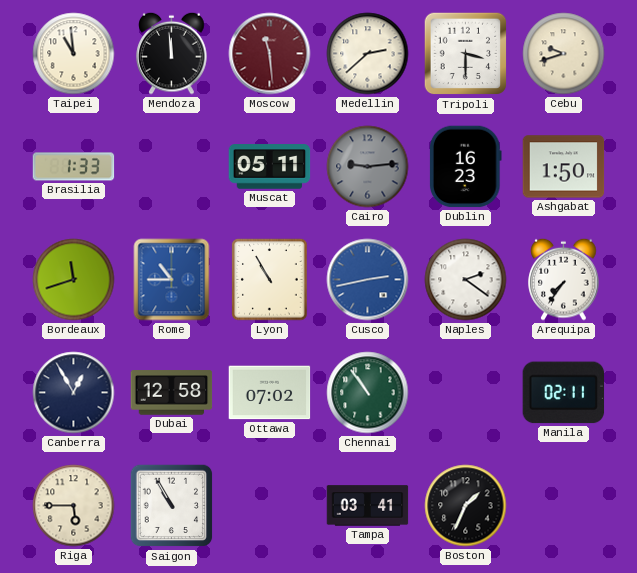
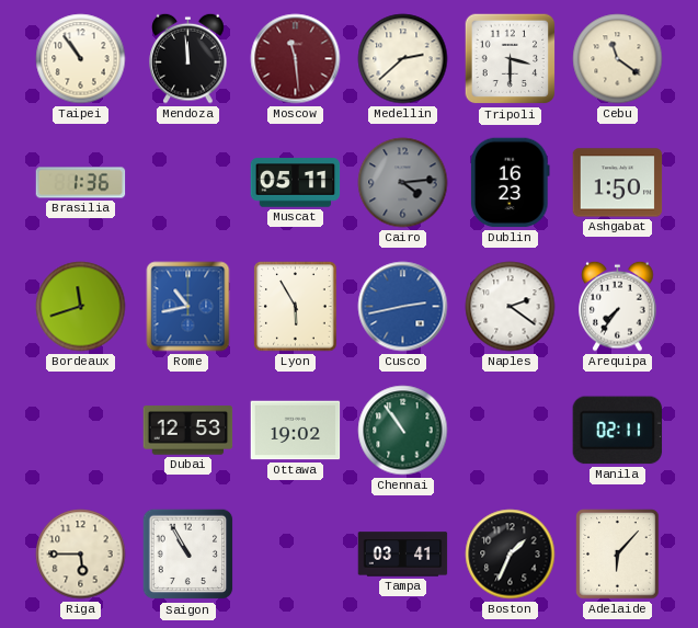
Taipei: 10:59 -> 10:54 (81, 59)
Cebu: 9:42 -> 11:21 (618, 59)
Brasilia: 1:33 -> 1:36 (81, 183)
Cairo: 9:14 -> 4:14 (403, 183)
Rome: 10:45 -> 10:43 (188, 307)
Lyon: 10:55 -> 5:55 (296, 307)
Canberra: 12:55 -> none (74, 393)
Dubai: 12:58 -> 12:53 (188, 431)
Ottawa: 07:02 -> 19:02 (296, 431)
Adelaide: none -> 6:07 (618, 555)
